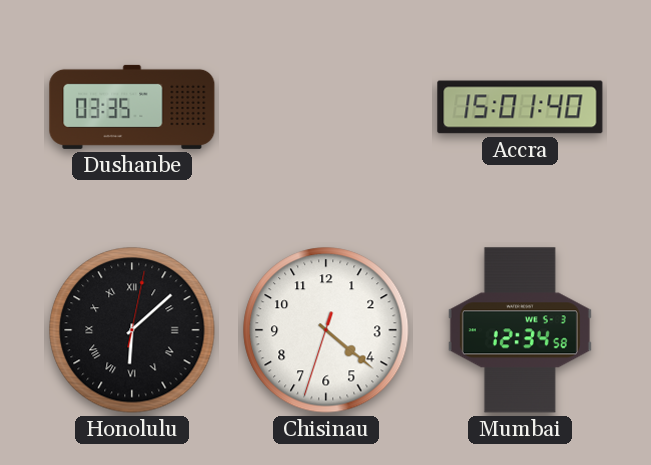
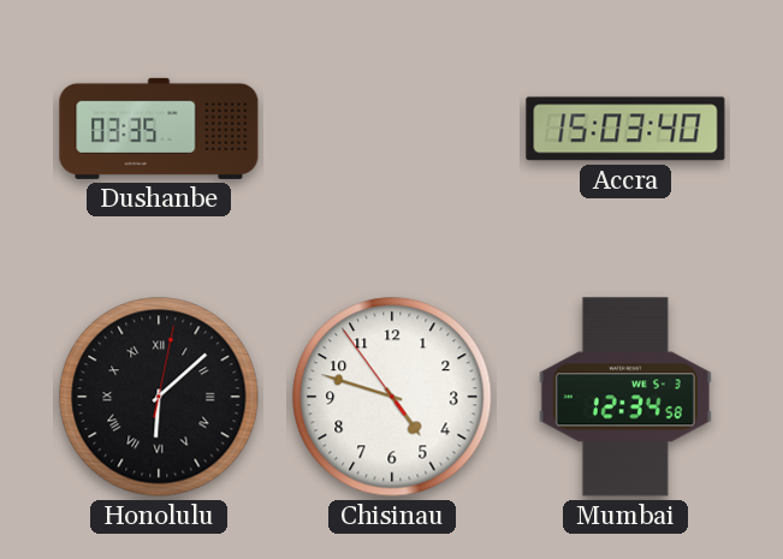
Accra: 15:01 -> 15:03 (625, 129)
Chisinau: 4:21 -> 4:47 (392, 397)
